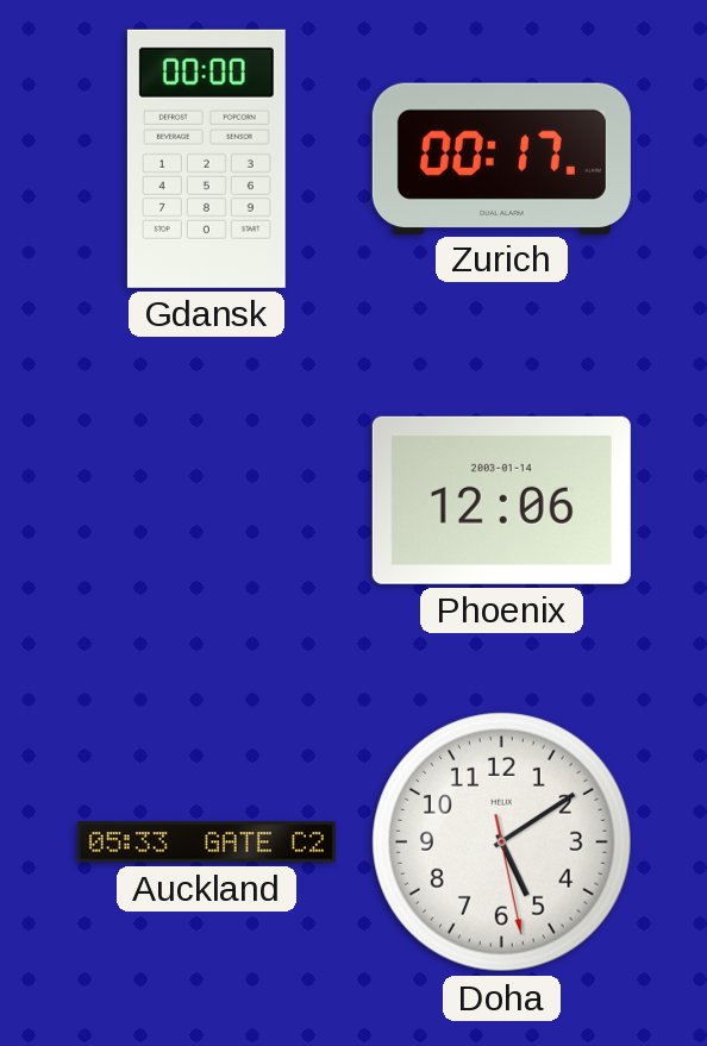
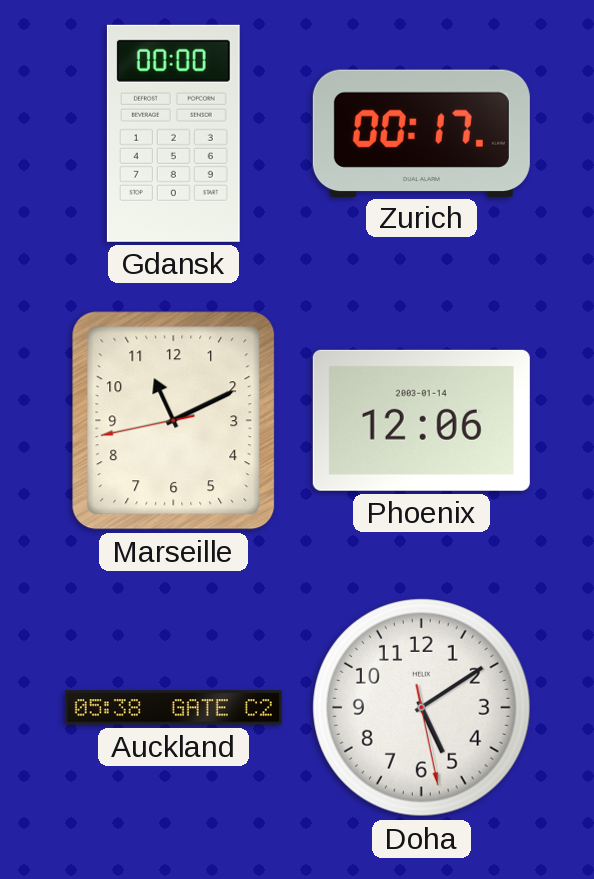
Marseille: none -> 11:10 (174, 421)
Auckland: 05:33 -> 05:38 (173, 708)
